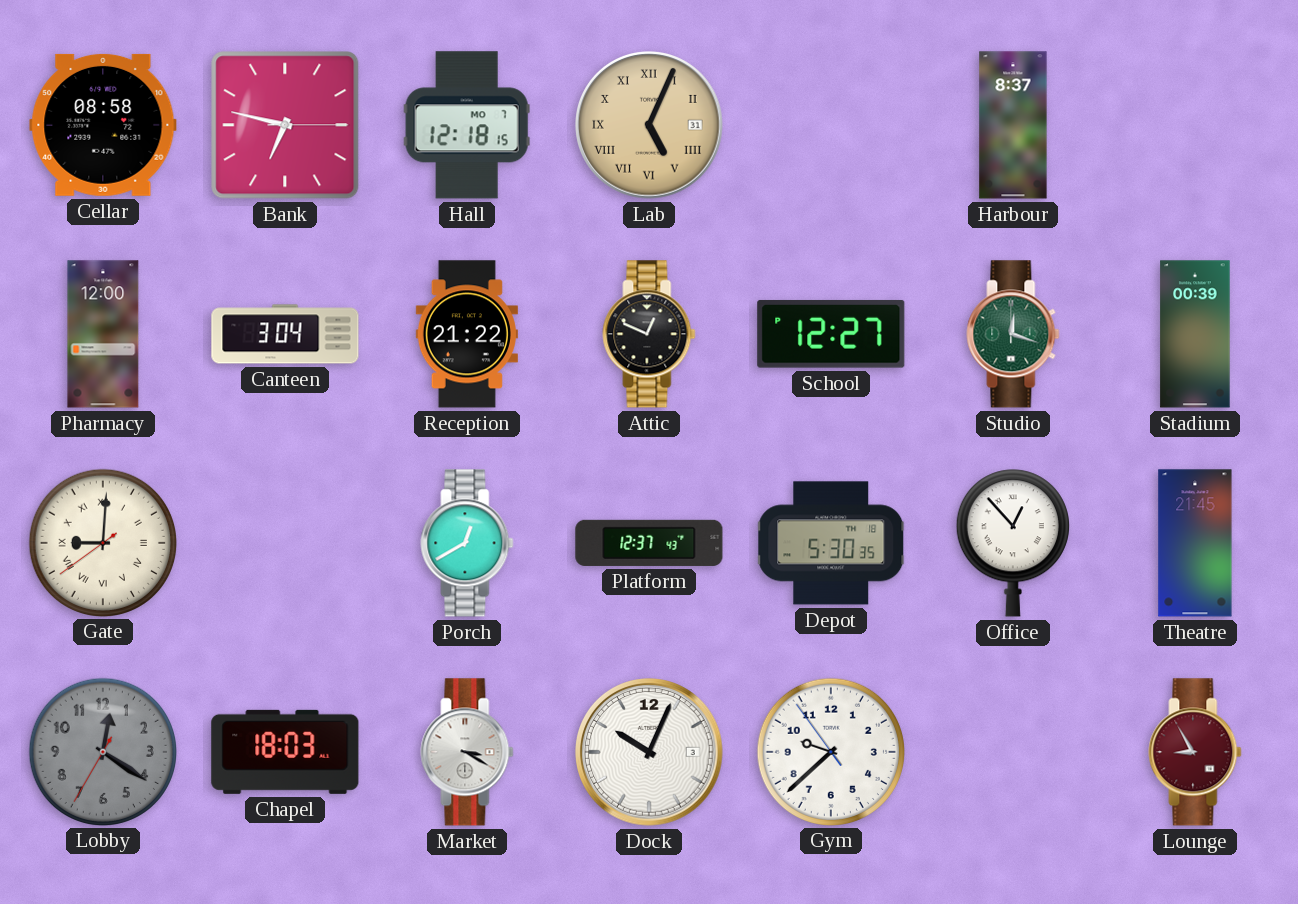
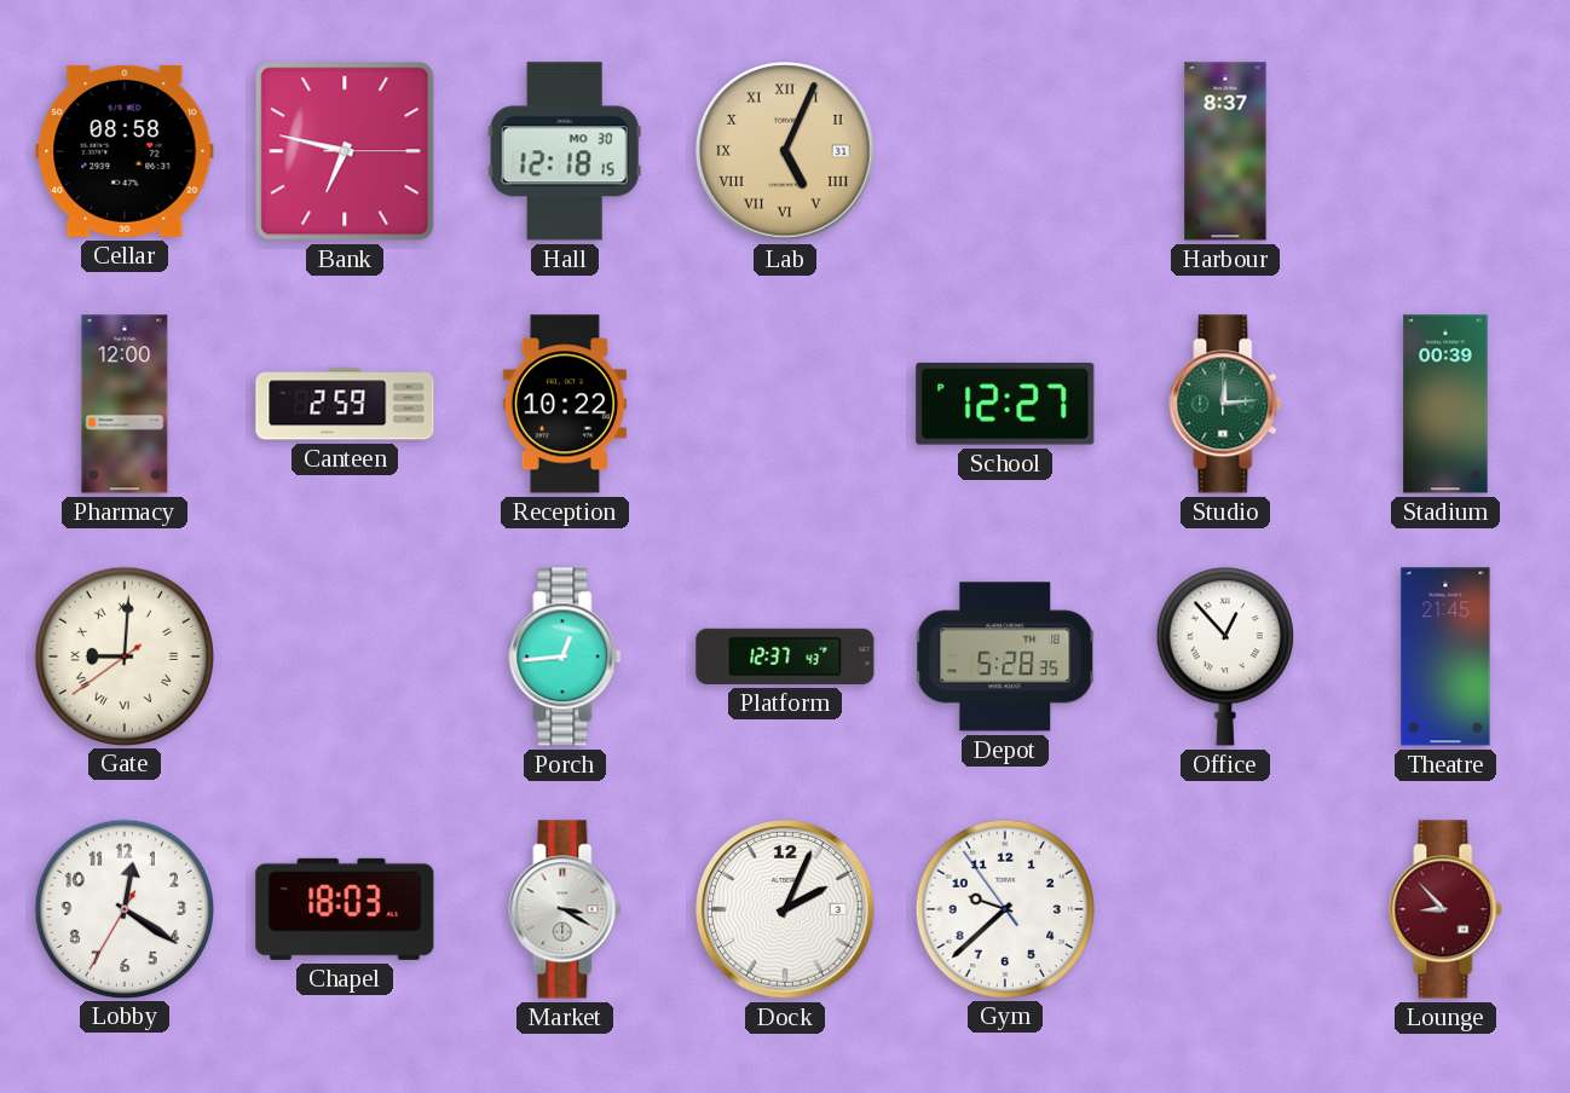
Hall date: MO 7 -> MO 30 (565, 151)
Canteen: 3:04 -> 2:59 (345, 404)
Reception: 21:22 -> 10:22 (565, 404)
Attic: 12:49 -> none (649, 334)
Studio: 12:18 -> 12:14 (1225, 404)
Porch: 12:40 -> 12:44 (565, 657)
Depot: 5:30 -> 5:28 (1006, 657)
Lobby dial: grey -> white (123, 908)
Dock: 10:04 -> 2:04 (785, 909)
Lounge: 8:55 -> 8:53 (1445, 909)
